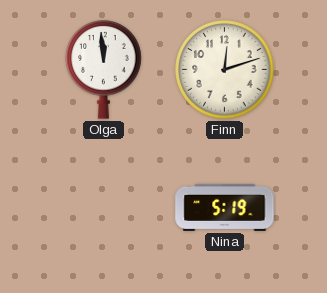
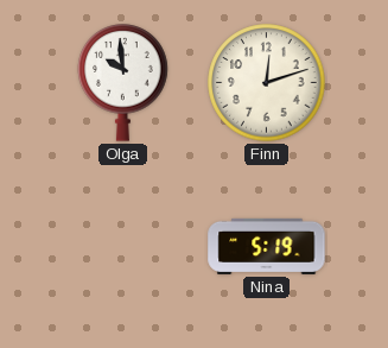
Olga: 11:59 -> 9:59 (123, 83)
